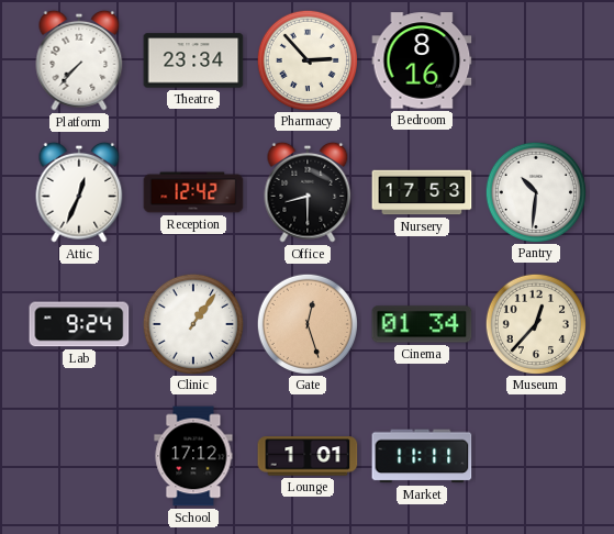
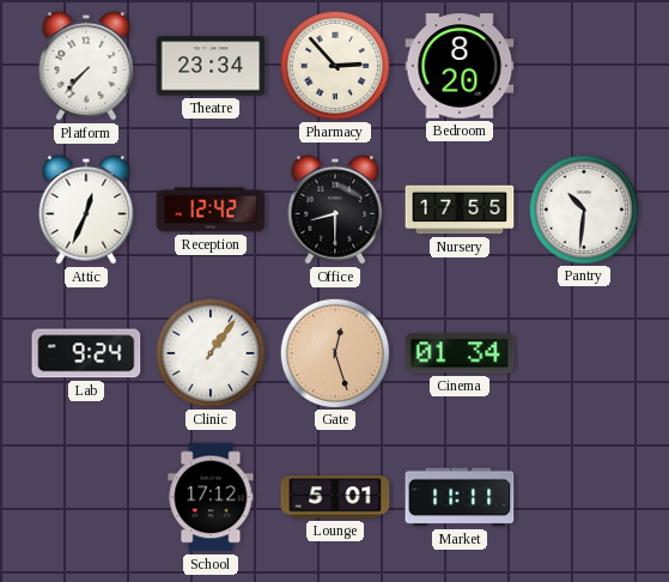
Bedroom: 8:16 -> 8:20 (460, 66)
Nursery: 17:53 -> 17:55 (460, 210)
Museum: 12:37 -> none (535, 323)
Lounge: 1:01 -> 5:01 (335, 497)
